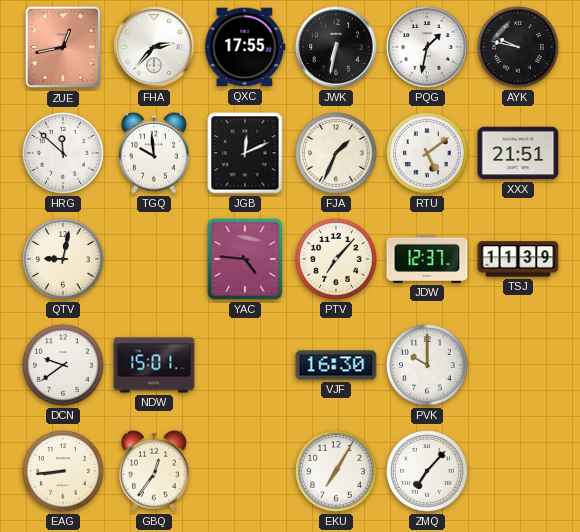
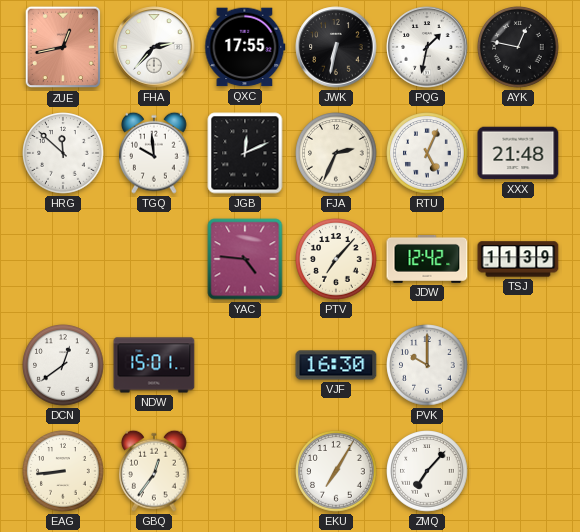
AYK: 9:47 -> 12:47 (518, 47)
FJA: 1:34 -> 2:34 (336, 153)
RTU: 5:09 -> 5:04 (427, 153)
XXX: 21:51 -> 21:48 (518, 153)
QTV: 9:02 -> none (63, 259)
JDW: 12:37 -> 12:42 (427, 259)
DCN: 9:39 -> 12:39 (63, 365)
